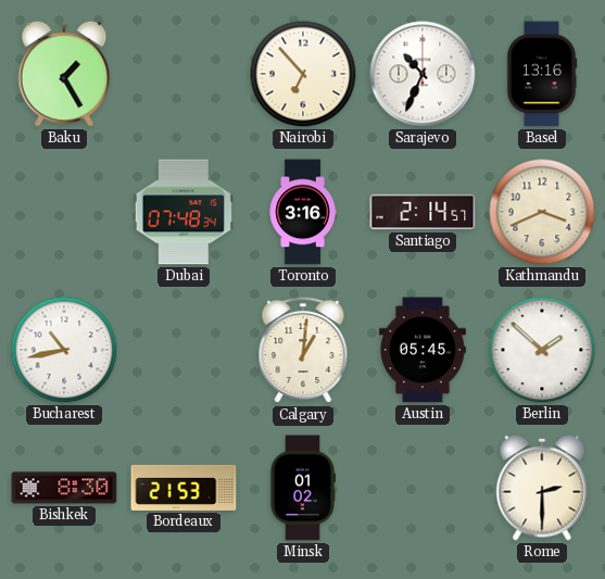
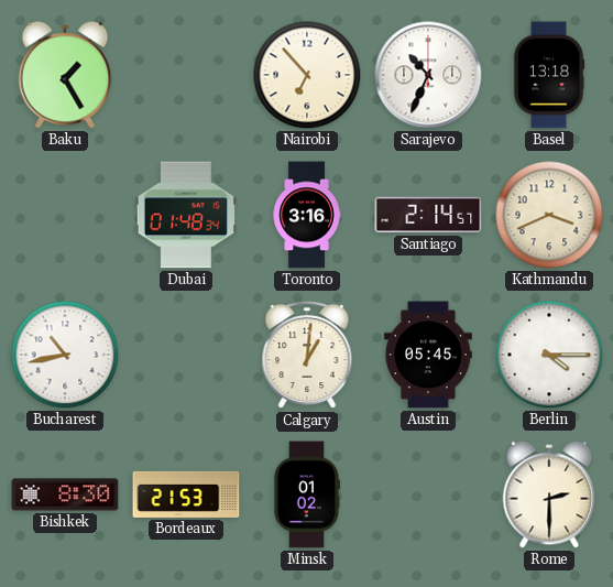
Basel: 13:16 -> 13:18 (549, 75)
Dubai: 07:48 -> 01:48 (186, 215)
Berlin: 1:52 -> 4:15 (549, 355)
